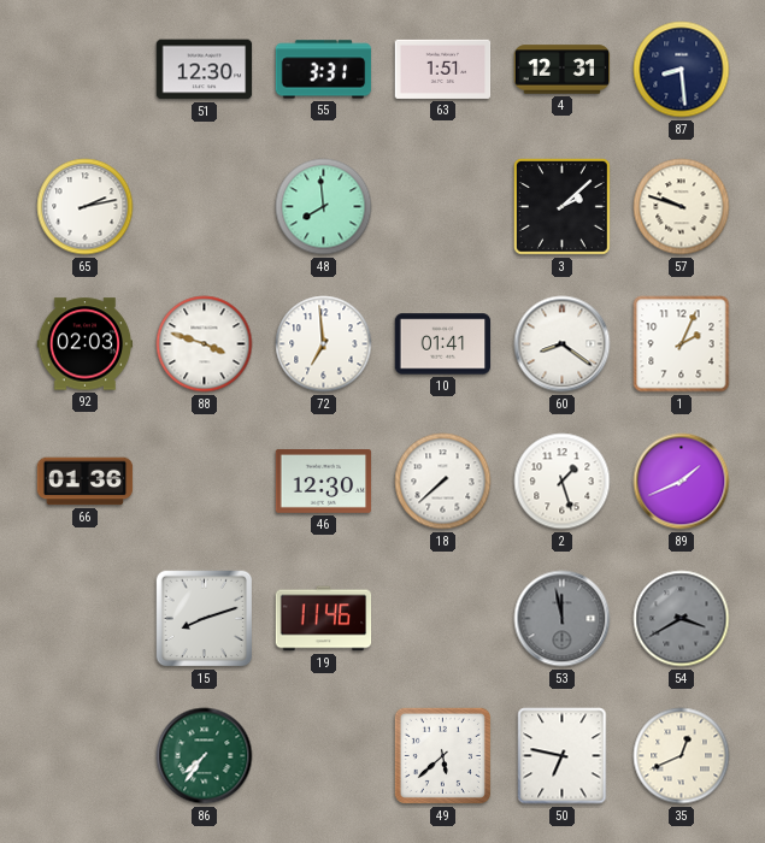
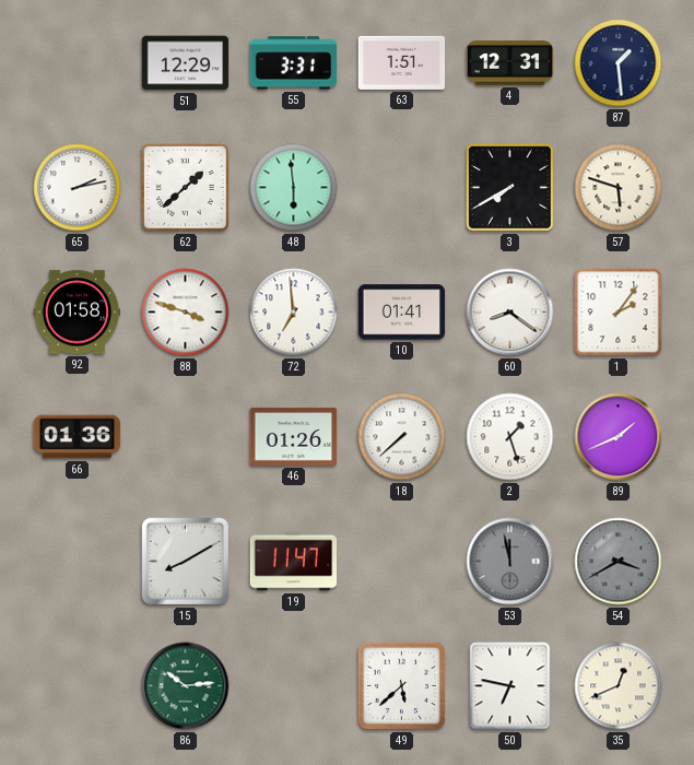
51: 12:30 -> 12:29 (186, 63)
87: 8:29 -> 1:29 (619, 63)
62: none -> 1:38 (185, 187)
48: 7:59 -> 5:59 (294, 188)
3: 2:08 -> 7:40 (509, 187)
57: 9:48 -> 5:48 (619, 188)
92: 02:03 -> 01:58 (78, 313)
1: 2:04 -> 2:06 (619, 313)
46: 12:30 -> 01:26 (294, 437)
15: 8:12 -> 8:10 (186, 562)
19: 11:46 -> 11:47 (294, 562)
86: 7:36 -> 10:14 (186, 686)
